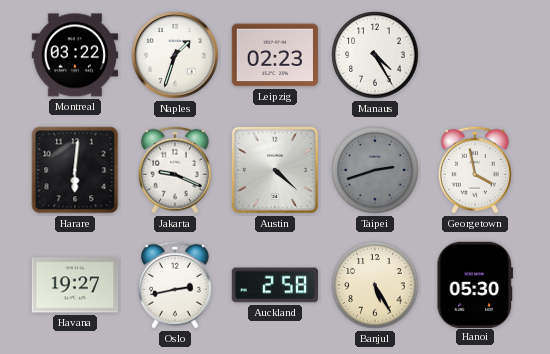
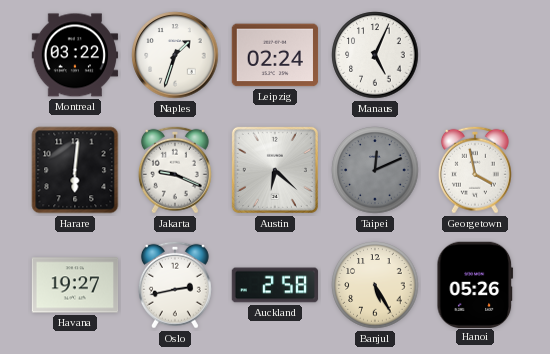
Leipzig: 02:23 -> 02:24 (275, 55)
Manaus: 4:25 -> 5:04 (375, 55)
Austin: 4:22 -> 6:22 (275, 170)
Taipei: 2:42 -> 12:11 (375, 170)
Hanoi: 05:30 -> 05:26 (475, 284)
